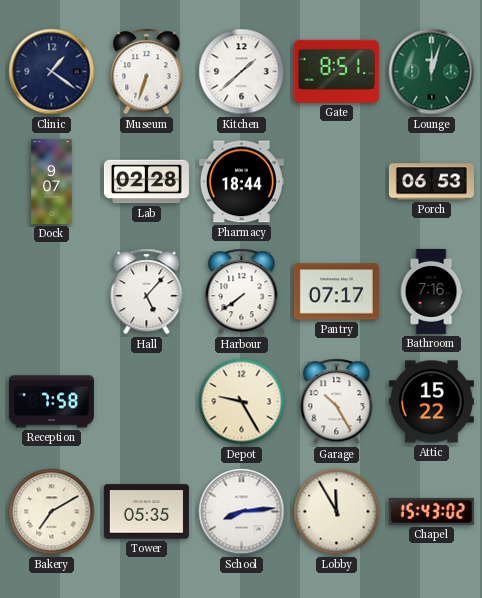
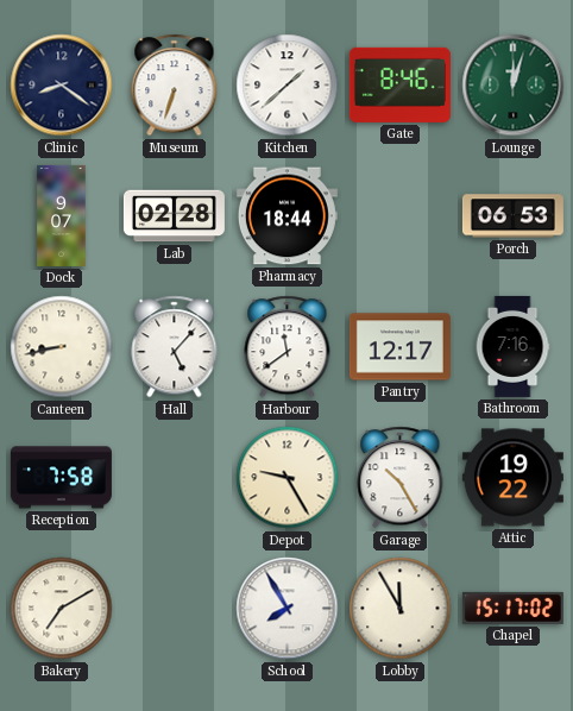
Clinic: 1:21 -> 8:21 (62, 86)
Gate: 8:51 -> 8:46 (399, 84)
Canteen: none -> 8:43 (62, 347)
Harbour: 7:39 -> 11:39 (288, 347)
Pantry: 07:17 -> 12:17 (399, 347)
Attic: 15:22 -> 19:22 (512, 478)
Tower: 05:35 -> none (146, 512)
School: 8:14 -> 7:55 (288, 609)
Chapel: 15:43 -> 15:17 (512, 608)
